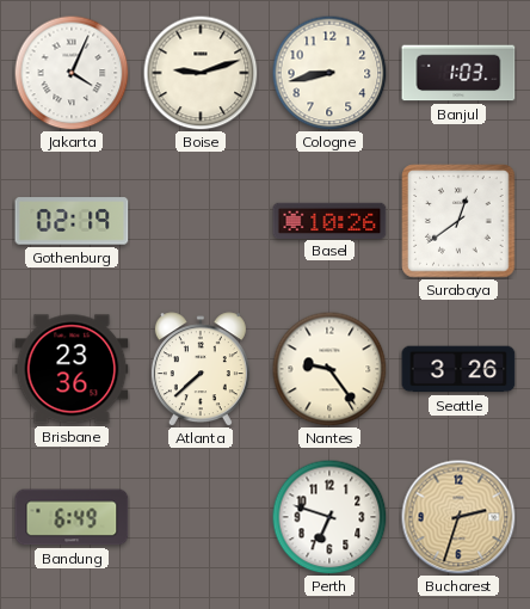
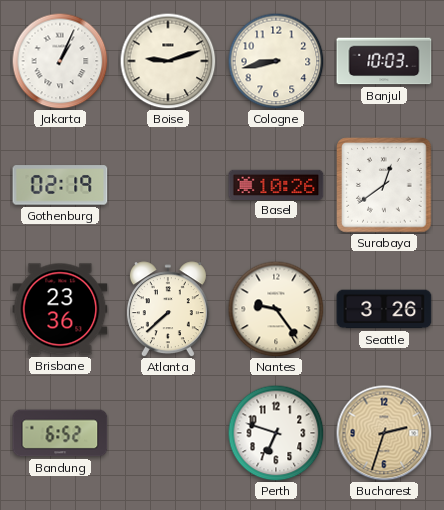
Jakarta: 4:04 -> 1:04 (60, 61)
Banjul: 1:03 -> 10:03 (384, 61)
Bandung: 6:49 -> 6:52 (60, 433)
